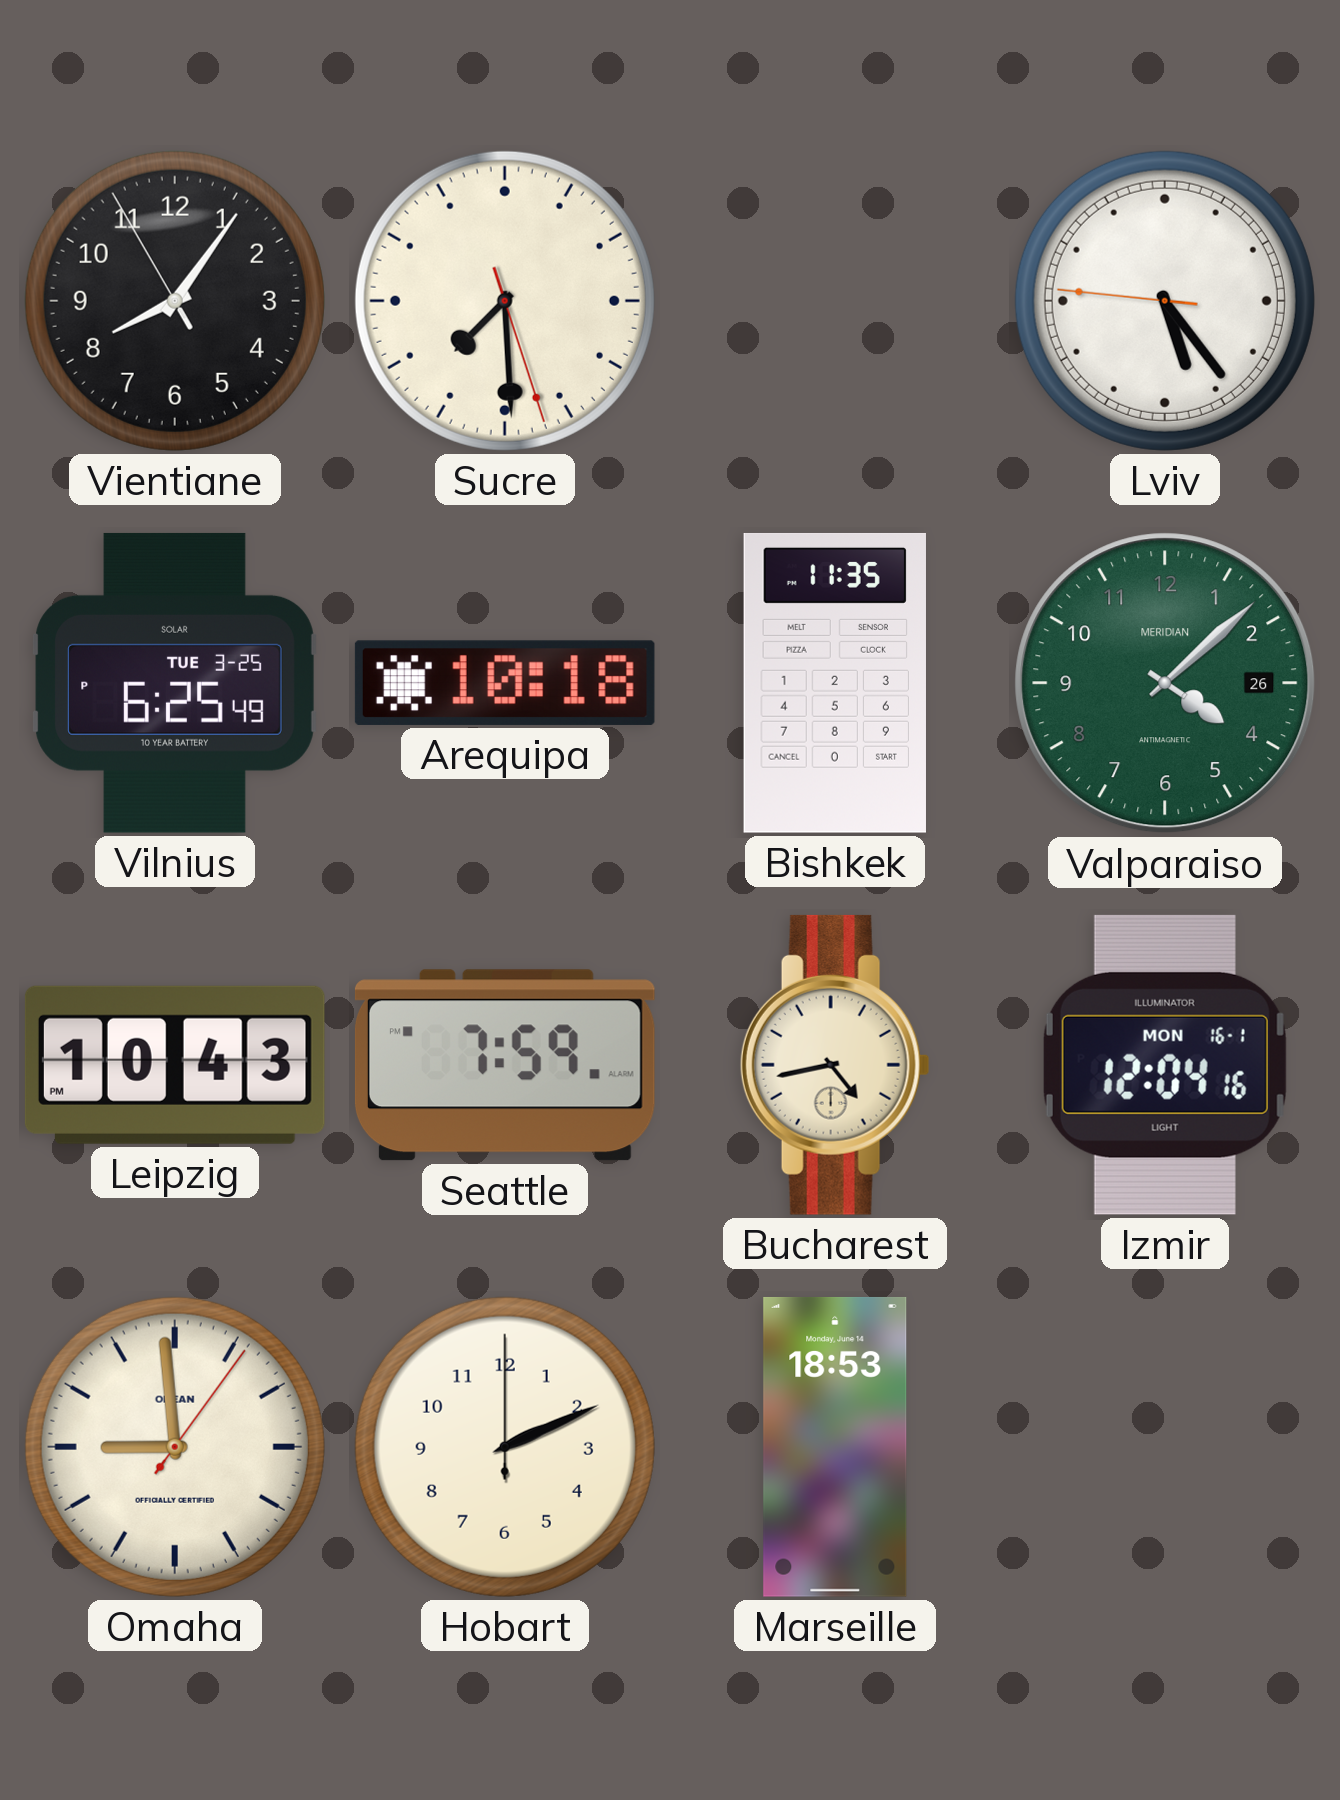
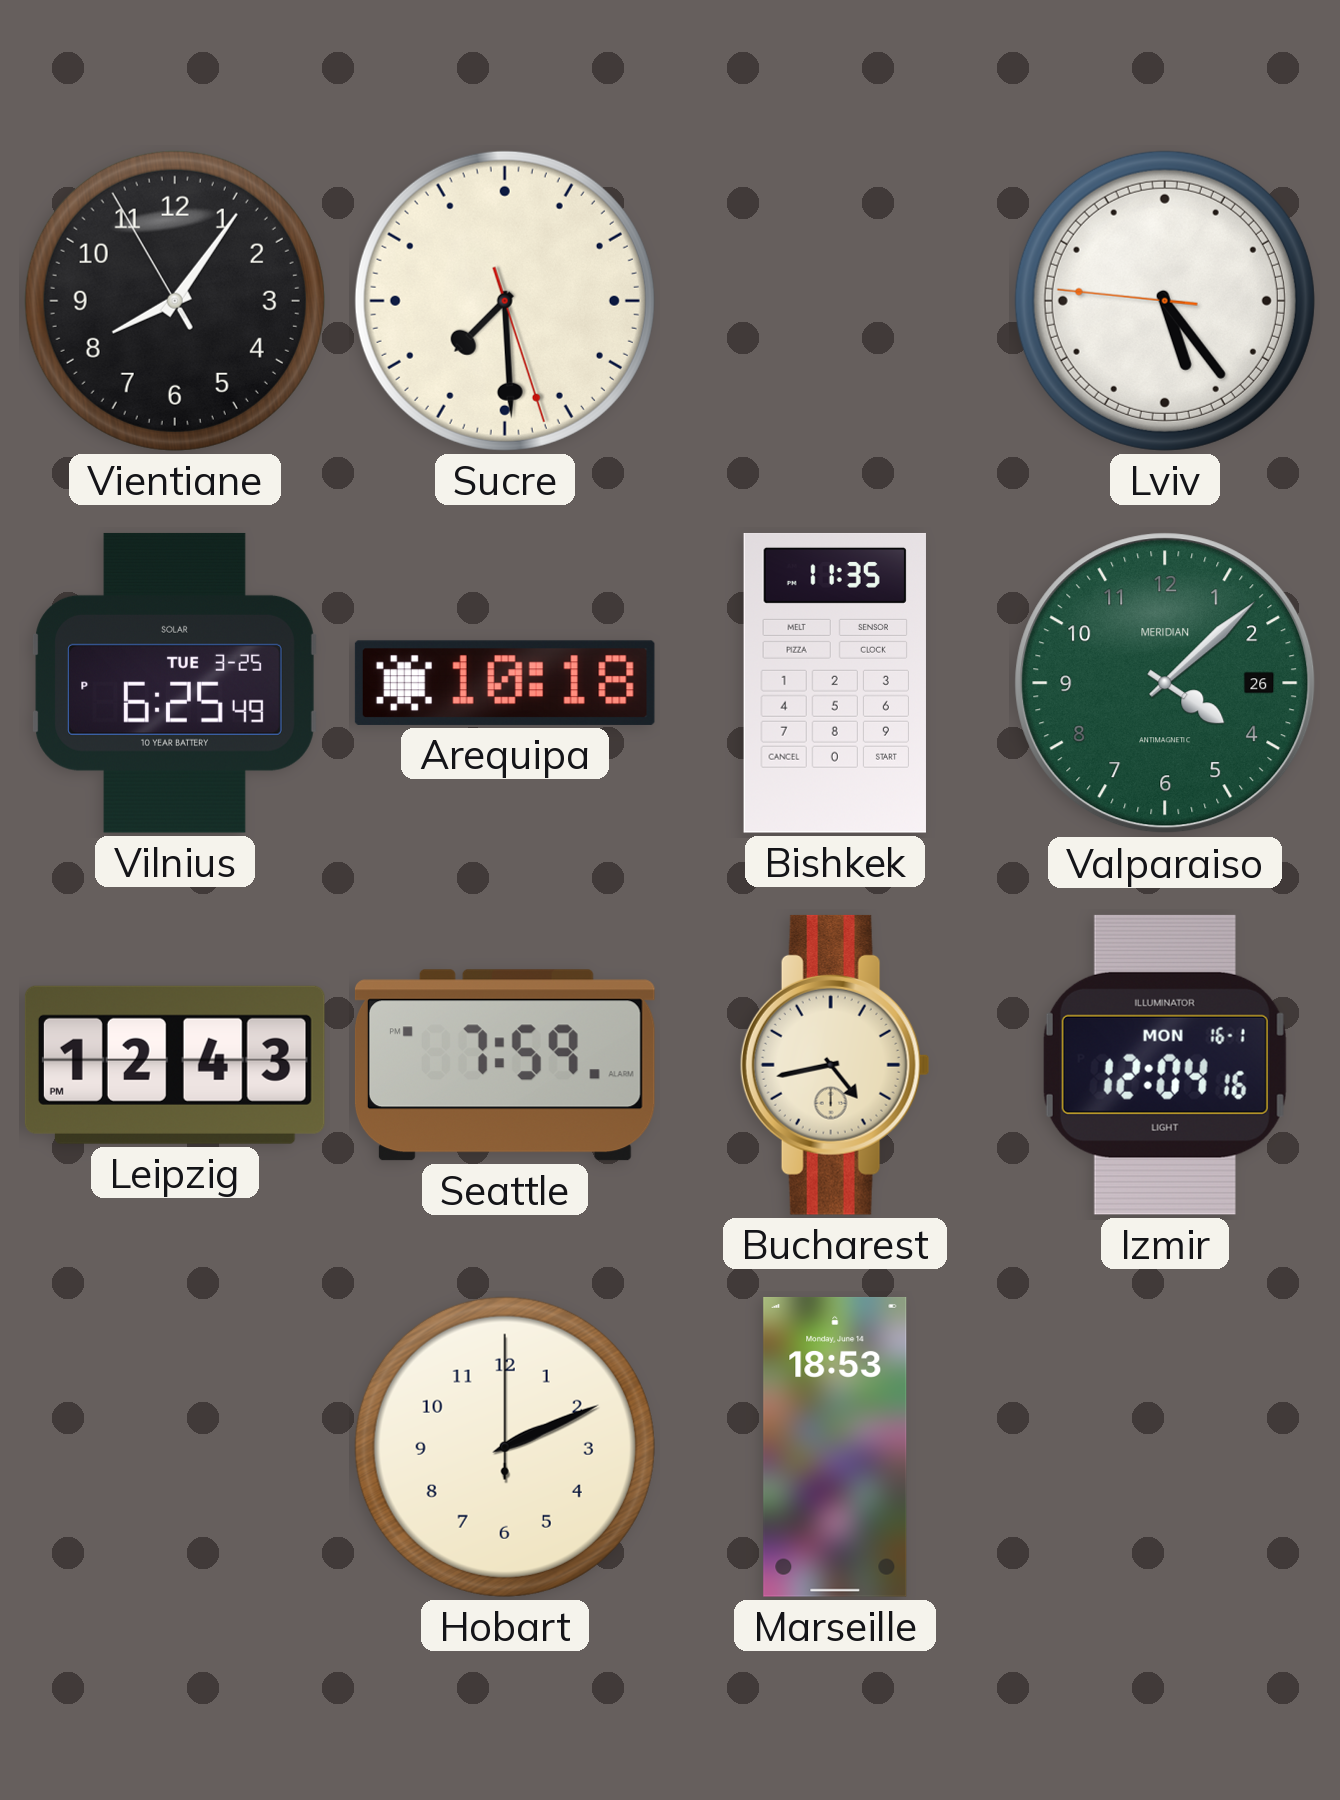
Leipzig: 10:43 -> 12:43 (175, 1065)
Omaha: 8:59 -> none (175, 1447)
